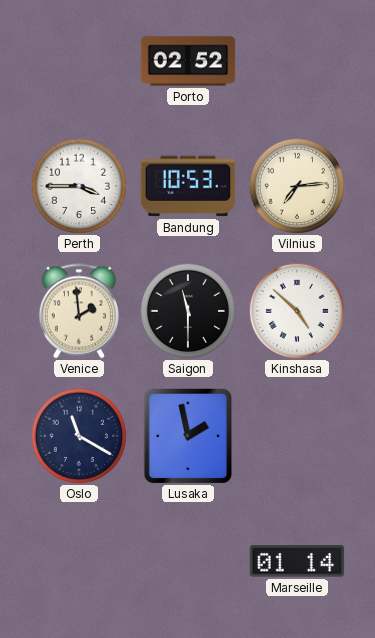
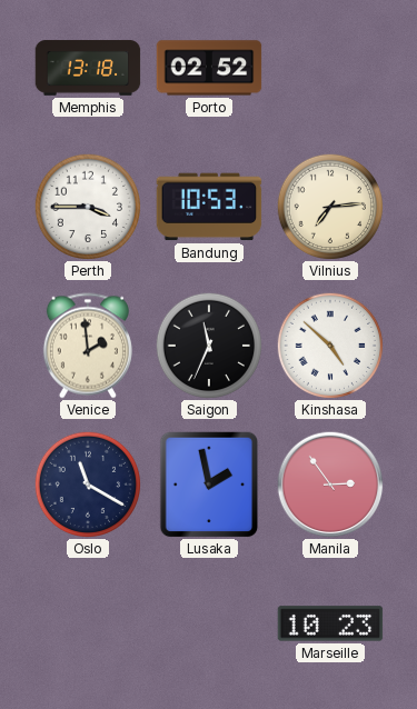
Memphis: none -> 13:18 (88, 68)
Saigon: 11:30 -> 11:34 (208, 344)
Manila: none -> 2:54 (330, 485)
Marseille: 01:14 -> 10:23 (330, 623)
